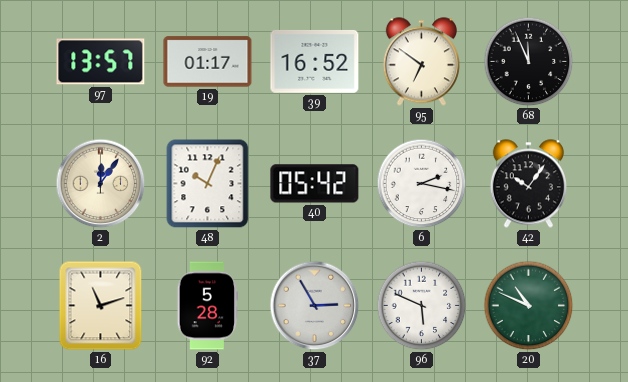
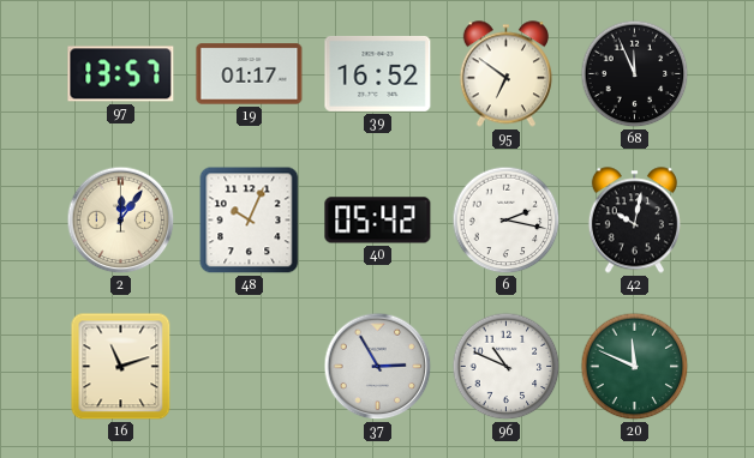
42: 10:06 -> 10:02 (634, 221)
92: 5:28 -> none (207, 306)
96: 5:49 -> 10:49 (507, 367)
20: 10:49 -> 11:49 (635, 367)
